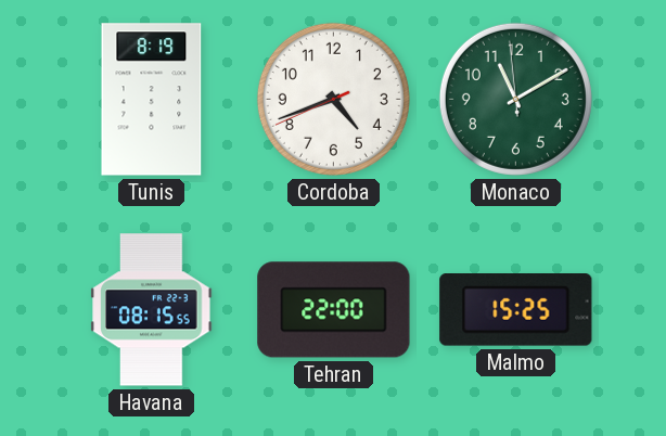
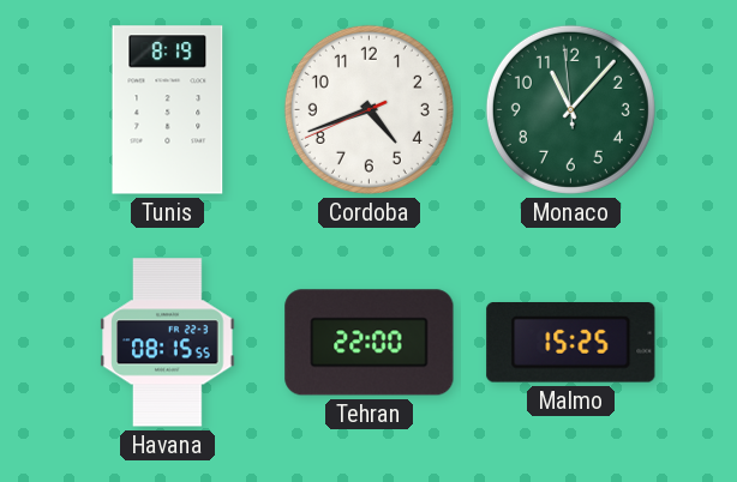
Monaco: 11:09 -> 11:06 (570, 109)
